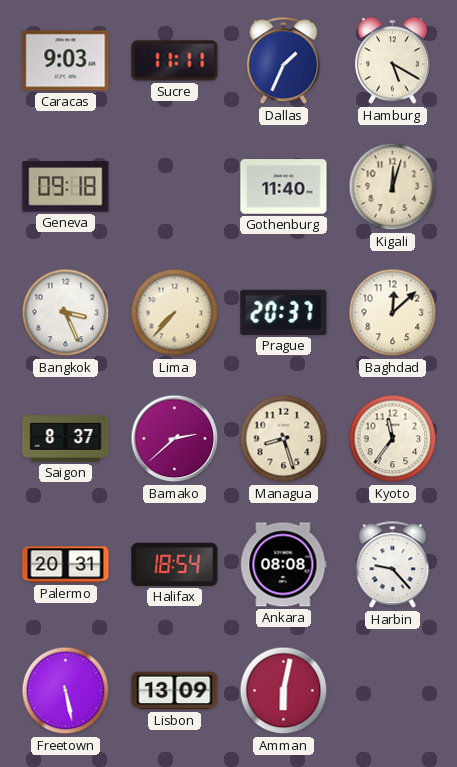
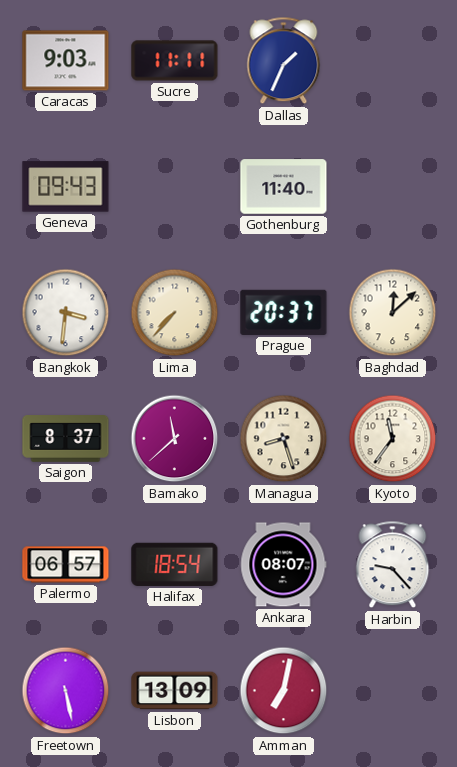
Hamburg: 5:20 -> none (392, 61)
Geneva: 09:18 -> 09:43 (66, 187)
Kigali: 12:03 -> none (393, 187)
Bangkok: 3:26 -> 3:31 (66, 313)
Bamako: 2:38 -> 11:38 (175, 439)
Palermo: 20:31 -> 06:57 (66, 565)
Ankara: 08:08 -> 08:07 (284, 565)
Amman: 6:02 -> 7:02 (284, 691)
